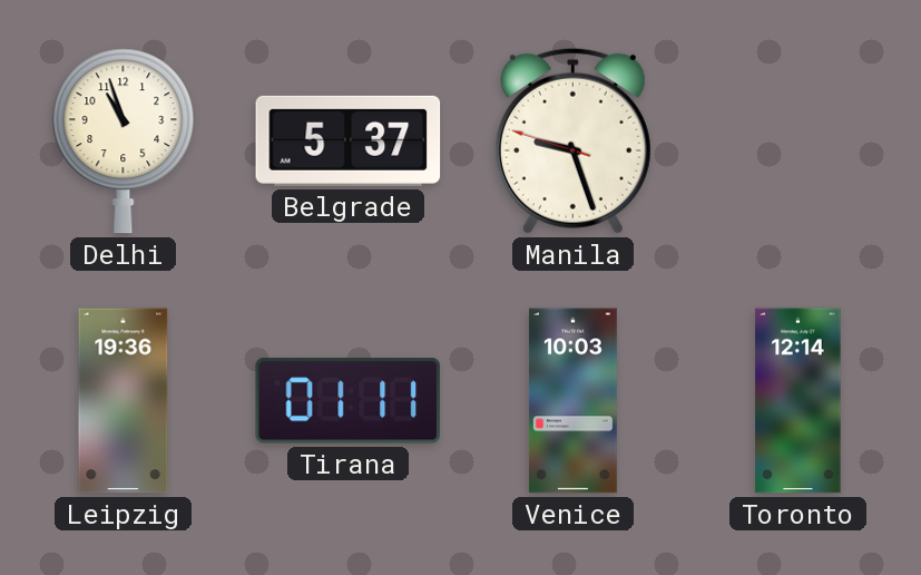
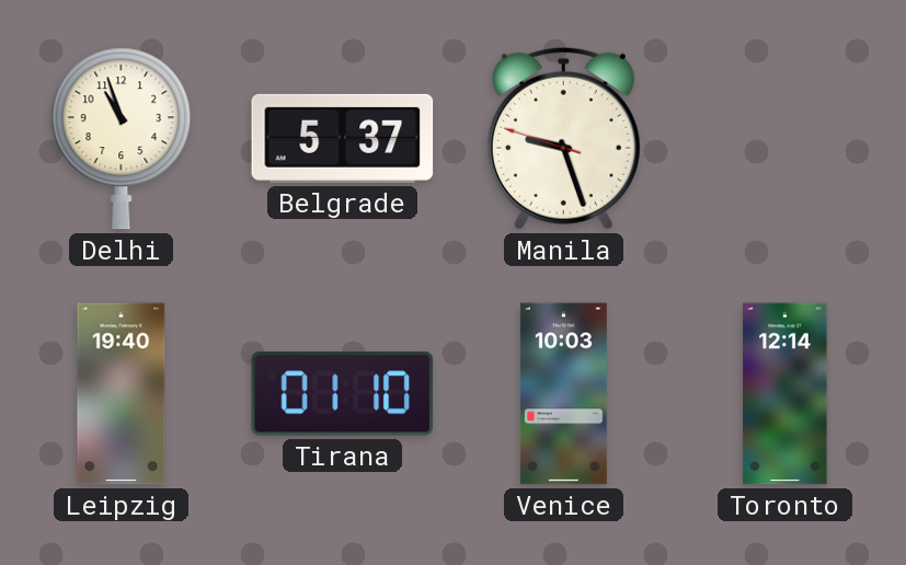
Leipzig: 19:36 -> 19:40 (122, 394)
Tirana: 01:11 -> 01:10 (343, 394)
